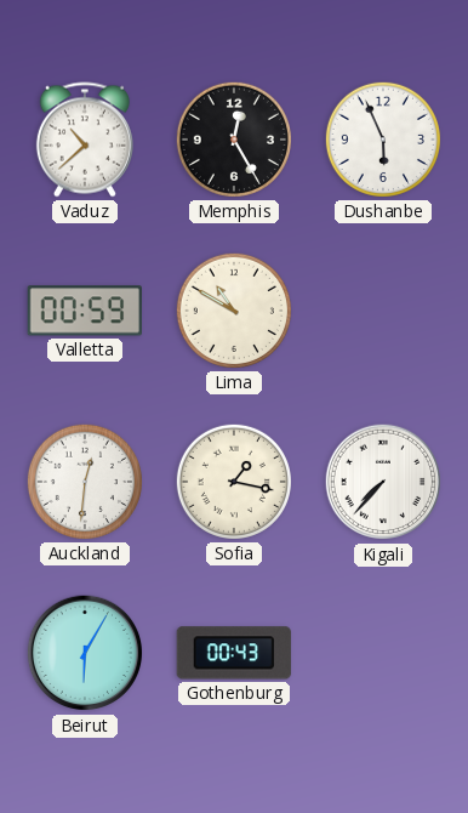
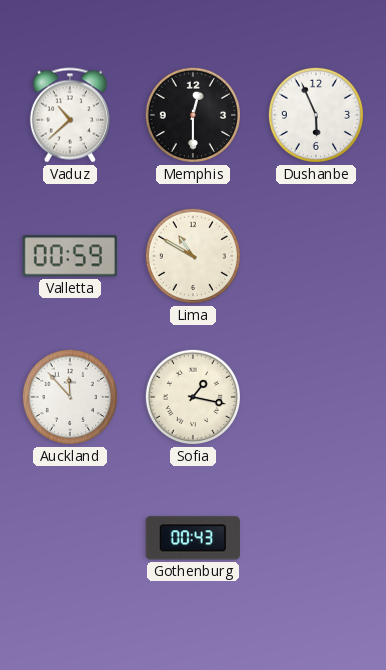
Memphis: 12:25 -> 12:30 (193, 115)
Auckland: 12:31 -> 11:53 (70, 397)
Kigali: 7:37 -> none (383, 482)
Beirut: 6:05 -> none (85, 653)
